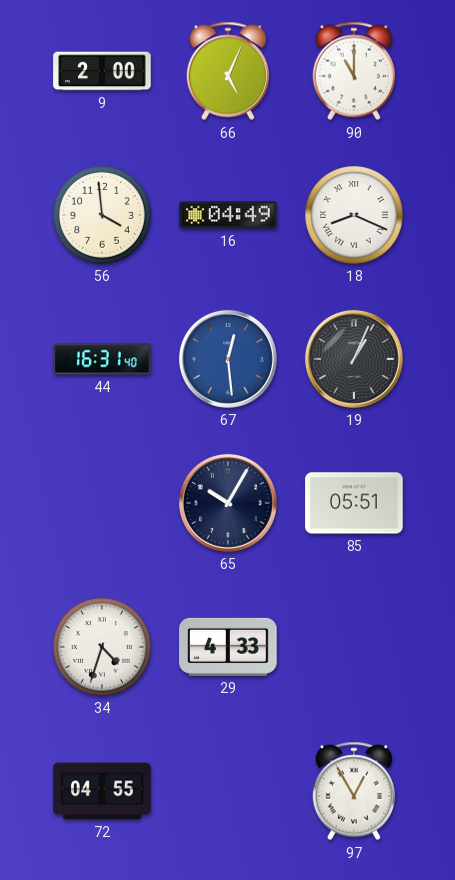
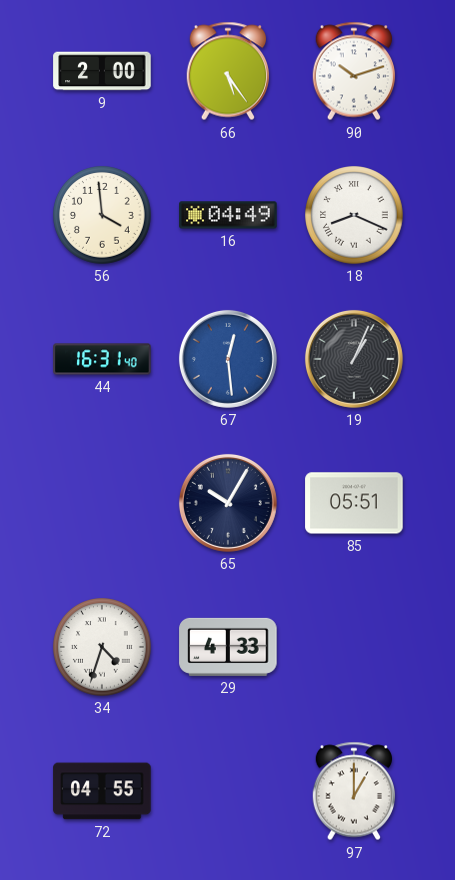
66: 5:04 -> 5:24 (227, 71)
90: 11:00 -> 10:12 (353, 71)
97: 12:55 -> 1:00 (353, 791)
